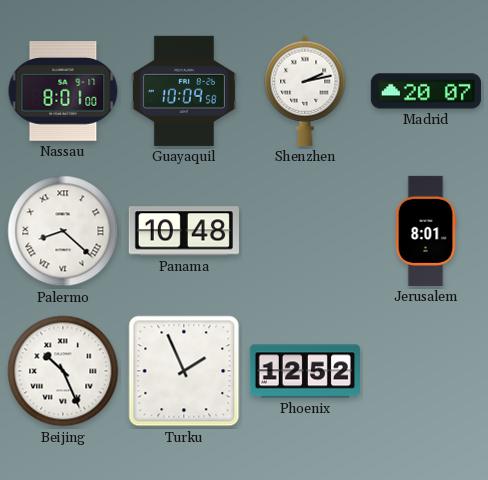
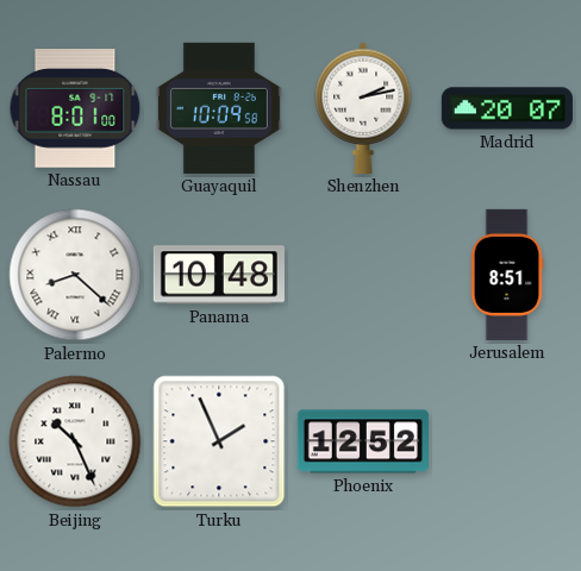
Jerusalem: 8:01 -> 8:51 (507, 275)
